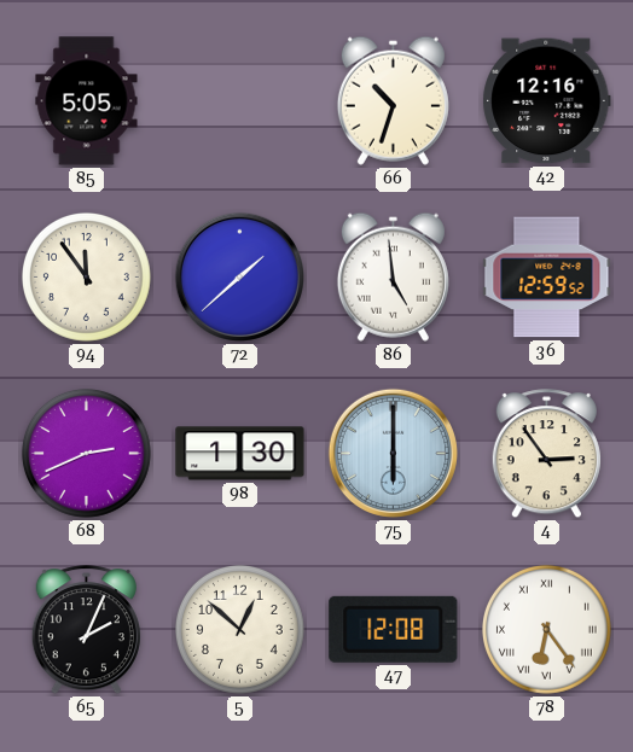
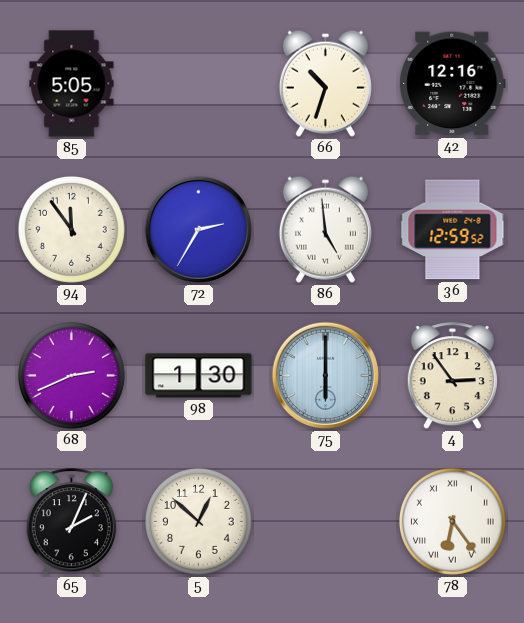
72: 1:38 -> 2:35 (198, 229)
47: 12:08 -> none (394, 629)
